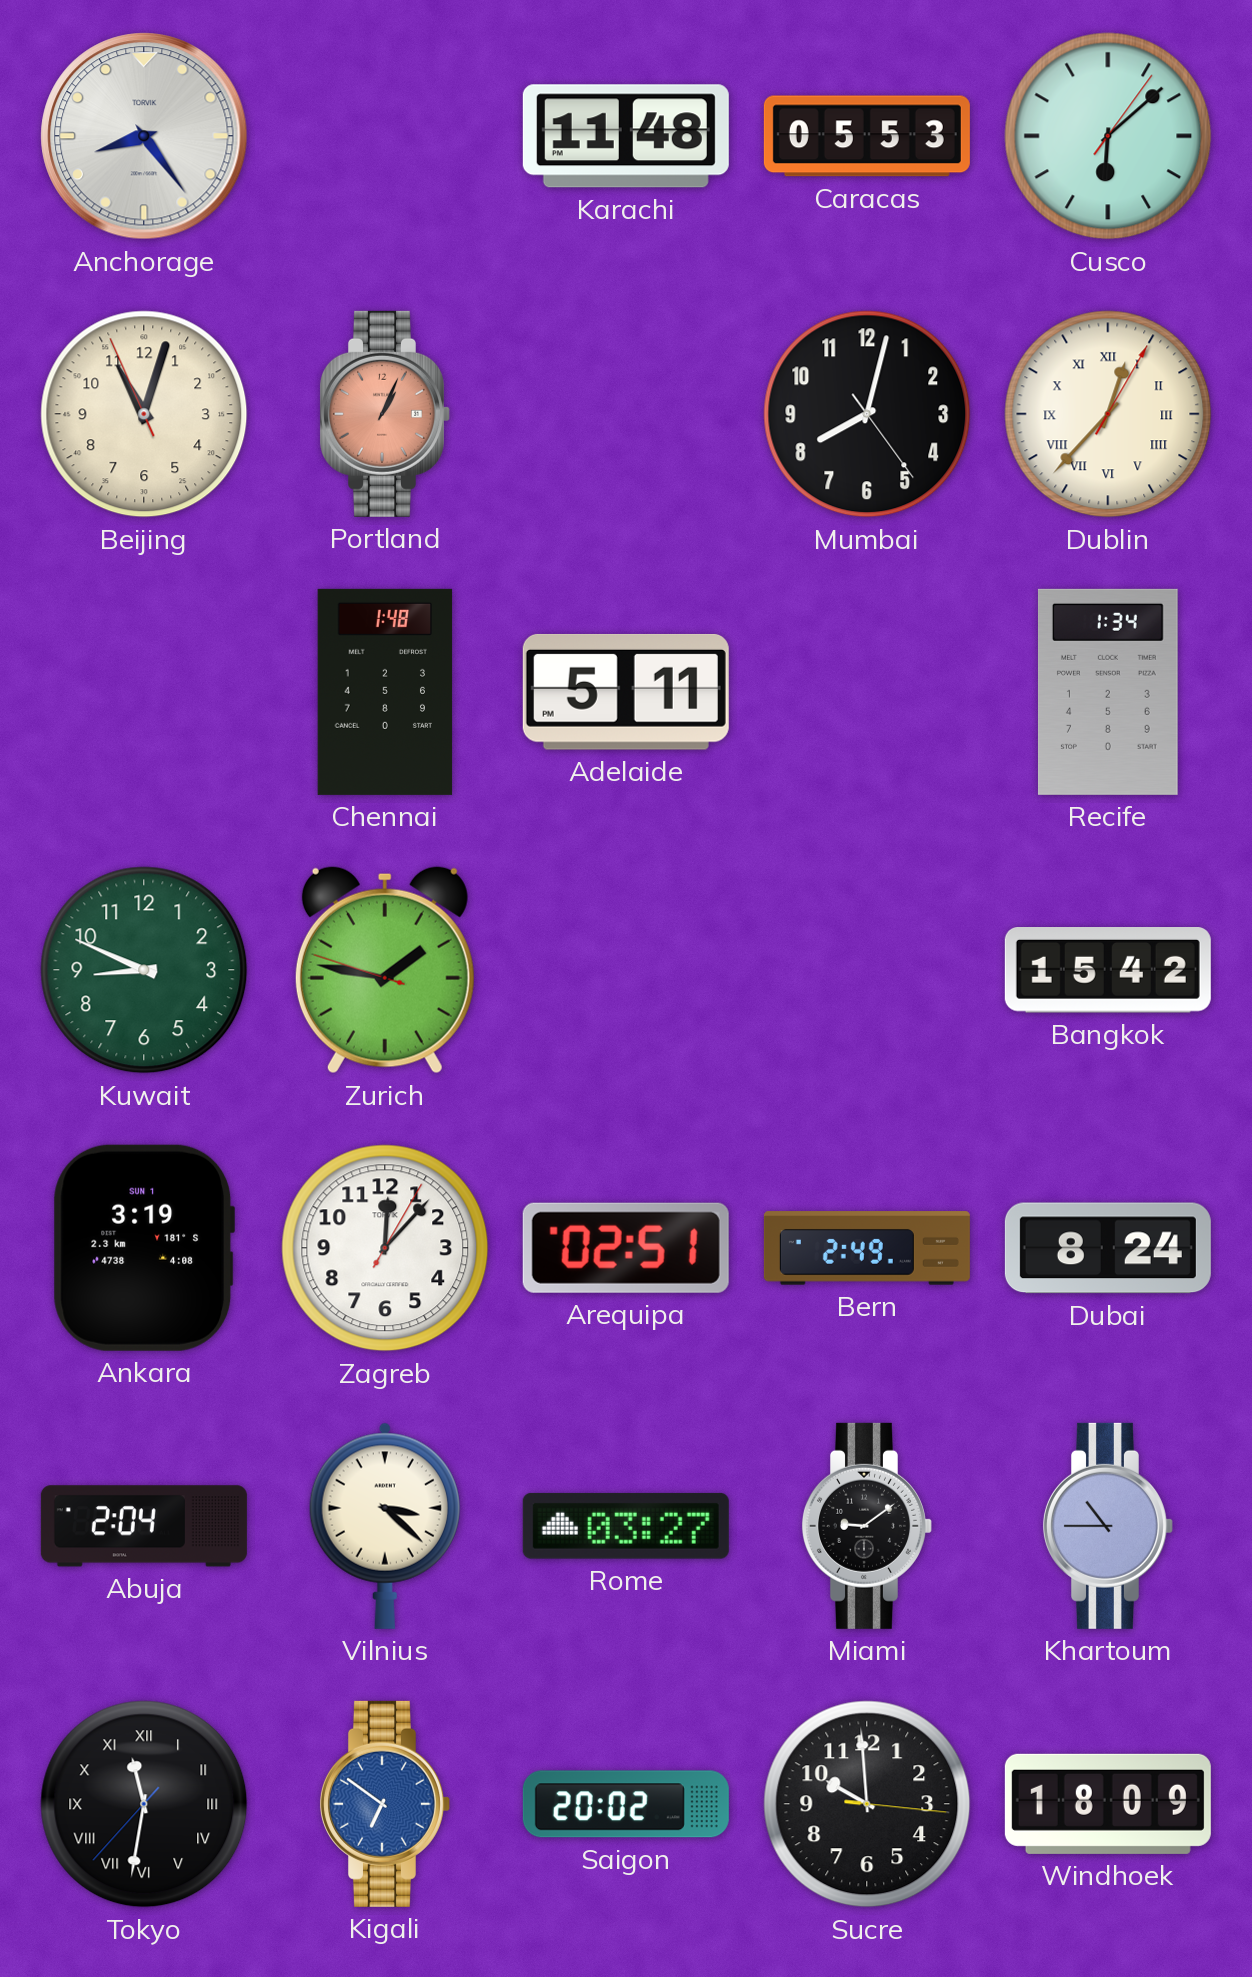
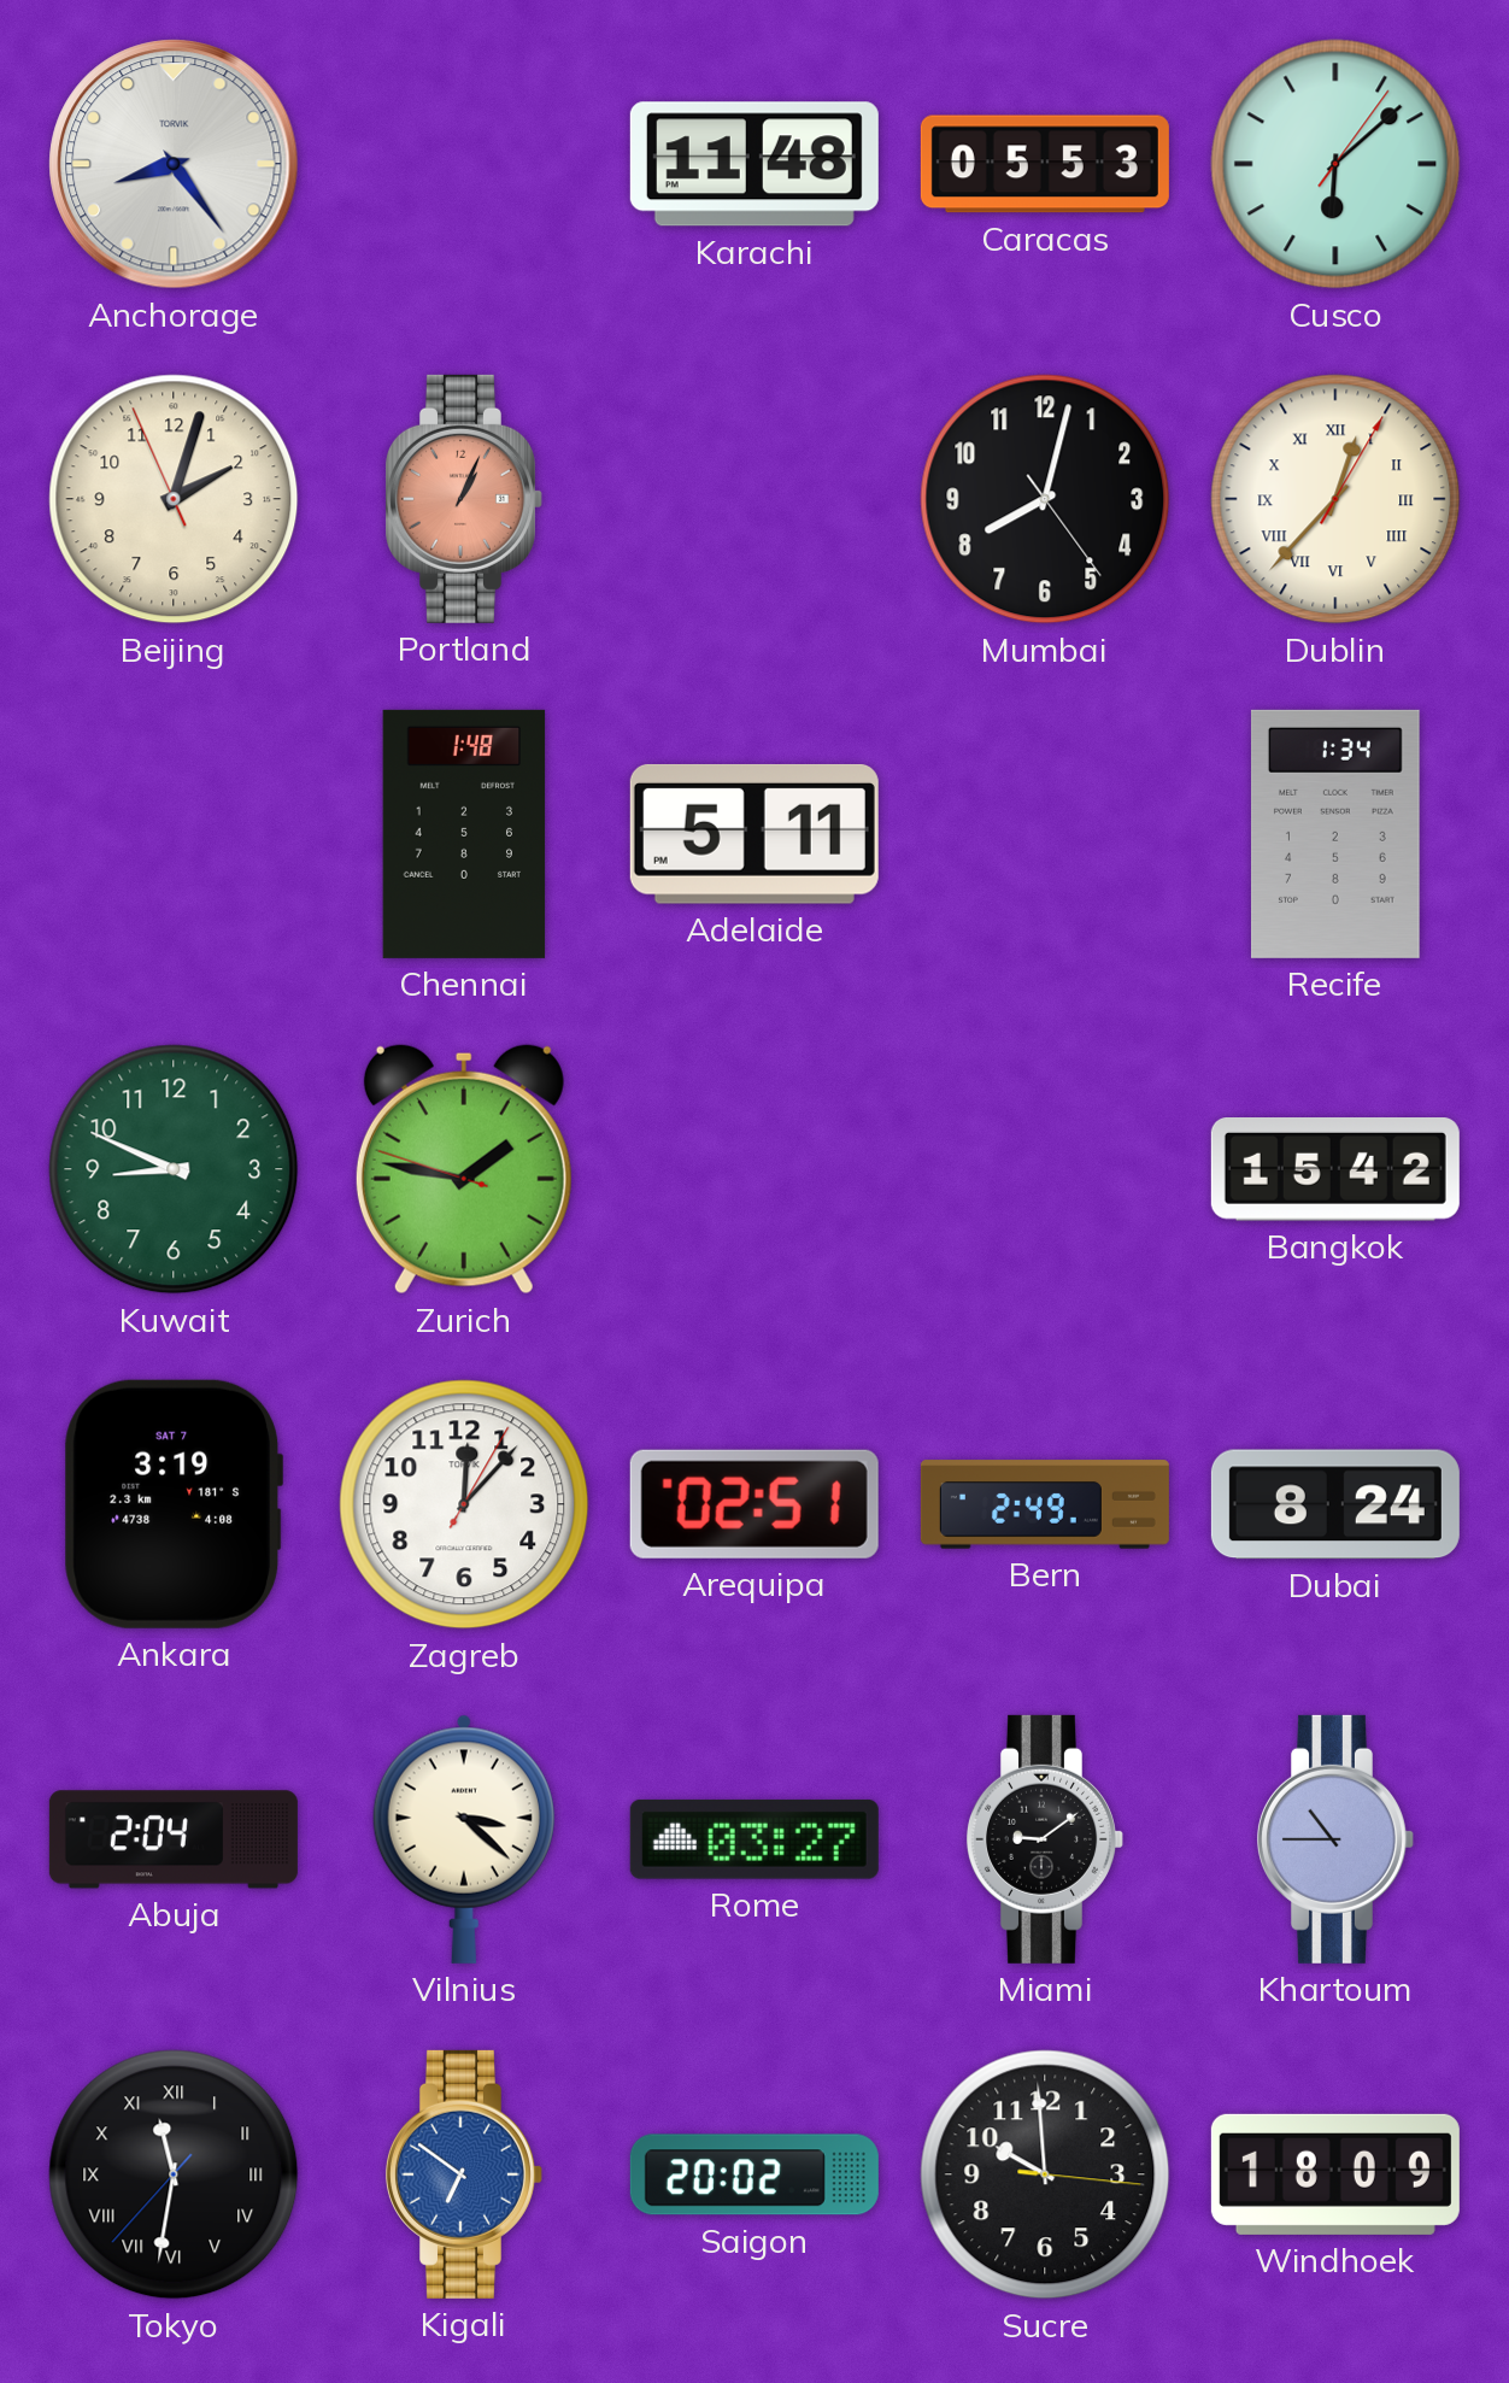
Beijing: 11:02 -> 2:02 (174, 499)
Ankara date: SUN 1 -> SAT 7 (172, 1504)
